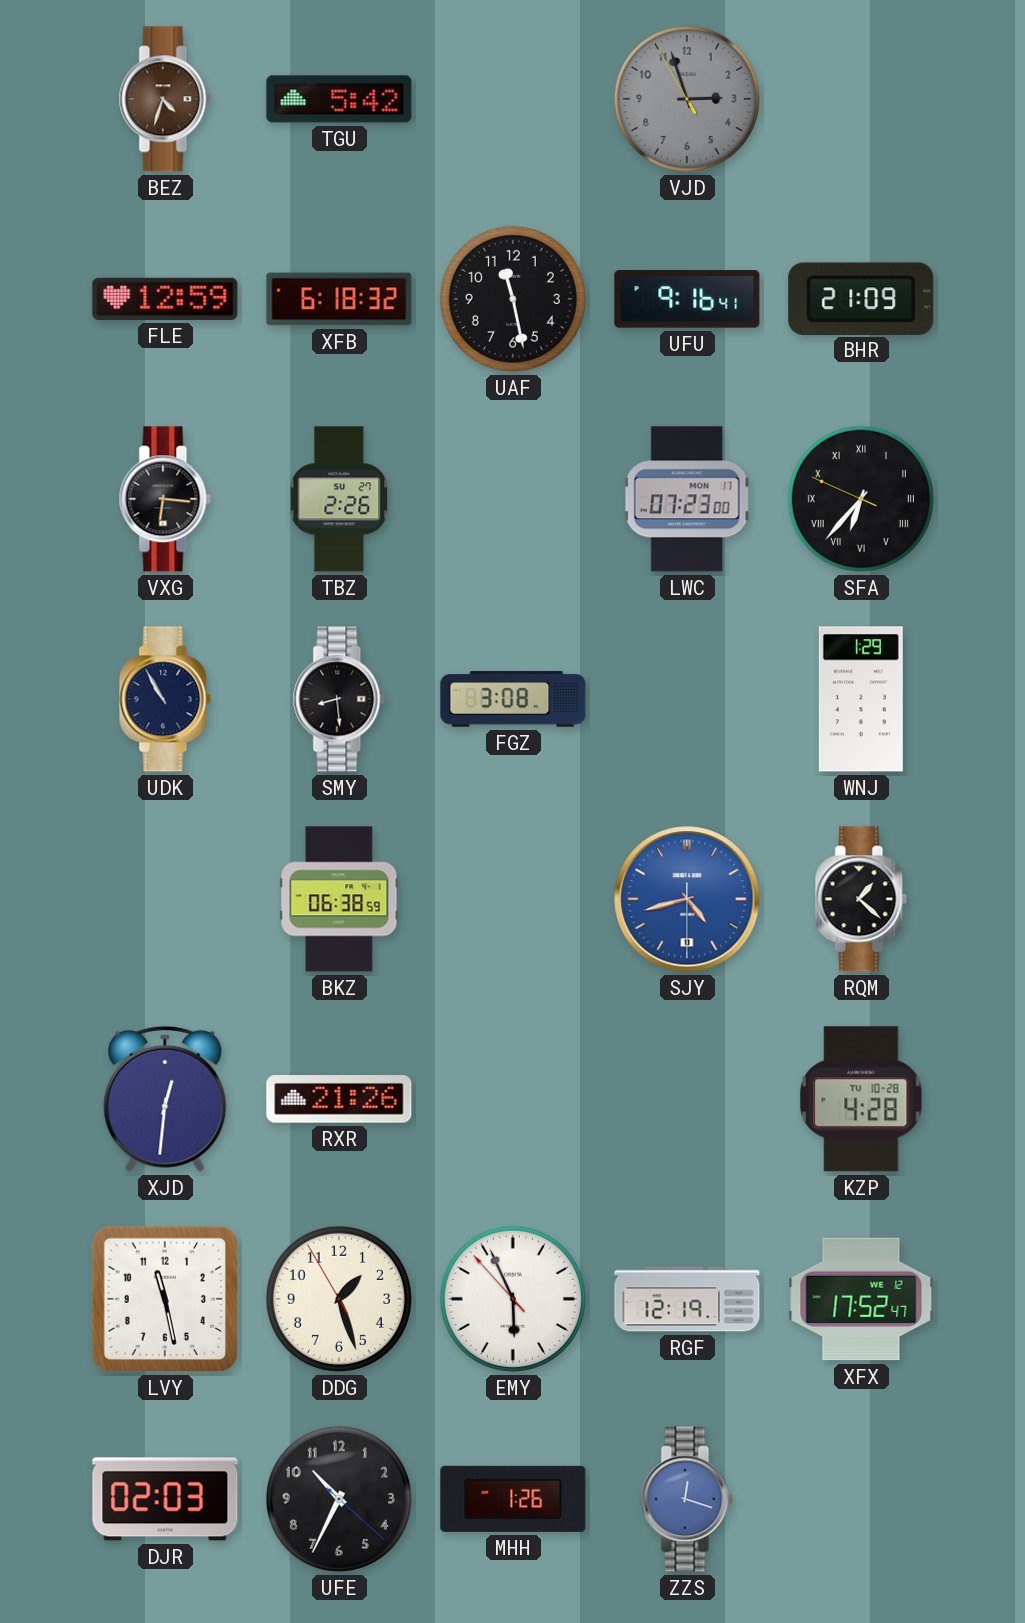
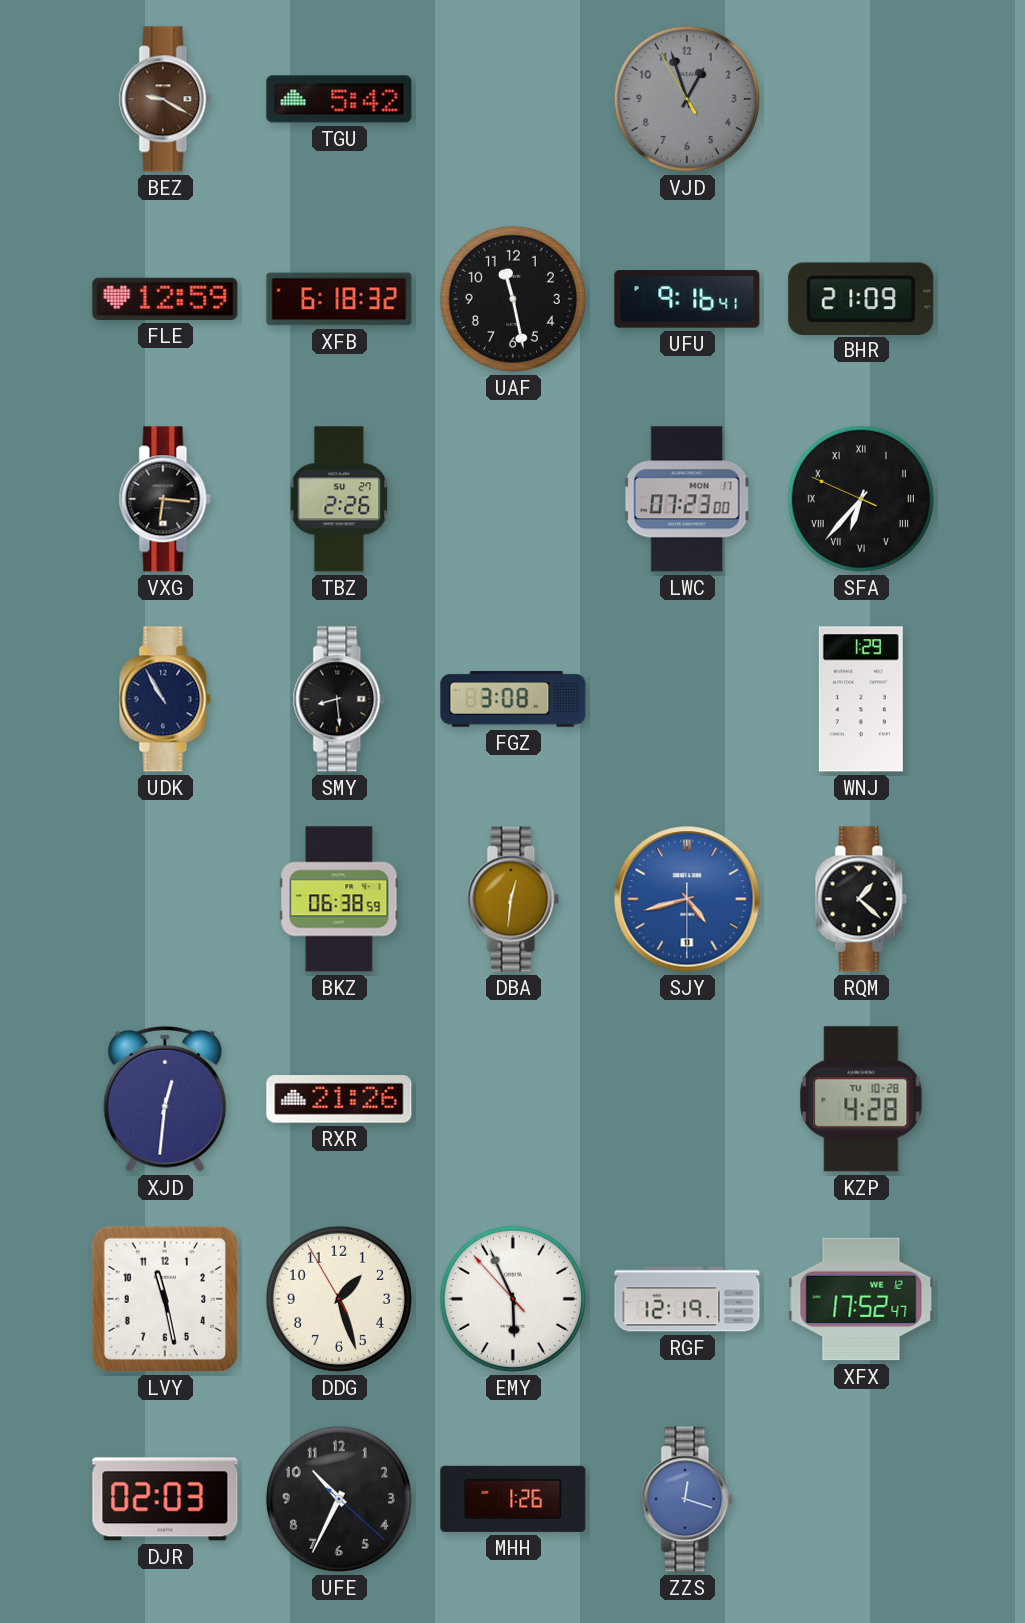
BEZ: 4:33 -> 9:20 (165, 99)
VJD: 2:56 -> 12:56 (687, 99)
DBA: none -> 12:31 (513, 899)
